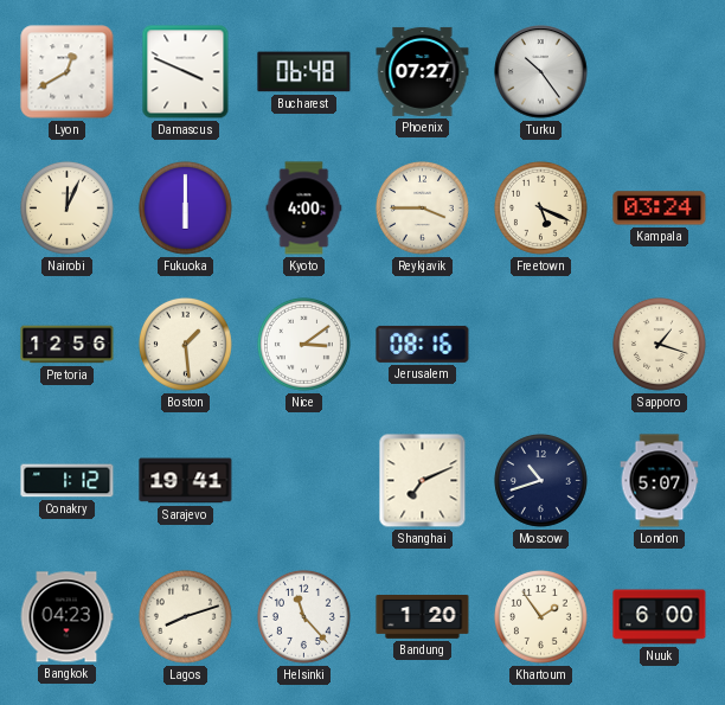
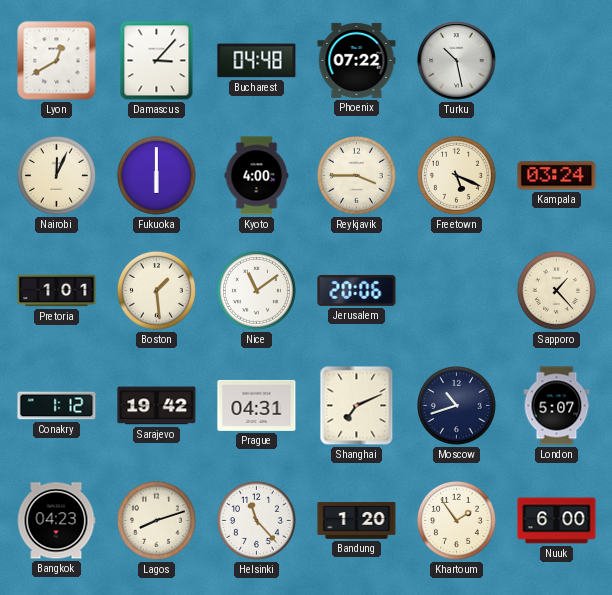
Damascus: 3:49 -> 3:07 (157, 61)
Bucharest: 06:48 -> 04:48 (257, 61)
Phoenix: 07:27 -> 07:22 (357, 60)
Turku: 10:24 -> 10:28 (457, 61)
Pretoria: 12:56 -> 1:01 (57, 291)
Nice: 3:09 -> 11:09 (256, 290)
Jerusalem: 08:16 -> 20:06 (357, 290)
Sapporo: 1:18 -> 1:23 (556, 290)
Sarajevo: 19:41 -> 19:42 (157, 406)
Prague: none -> 04:31 (257, 405)
